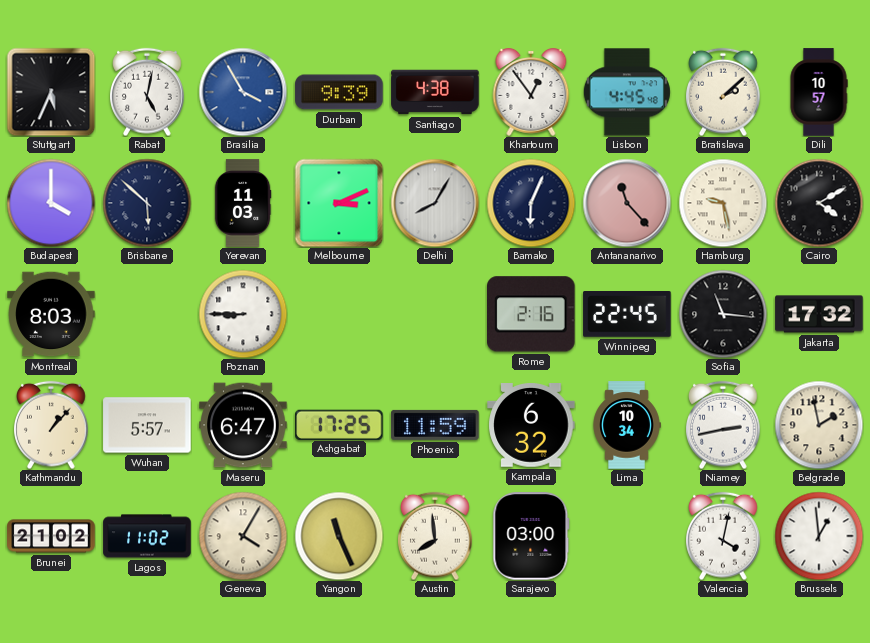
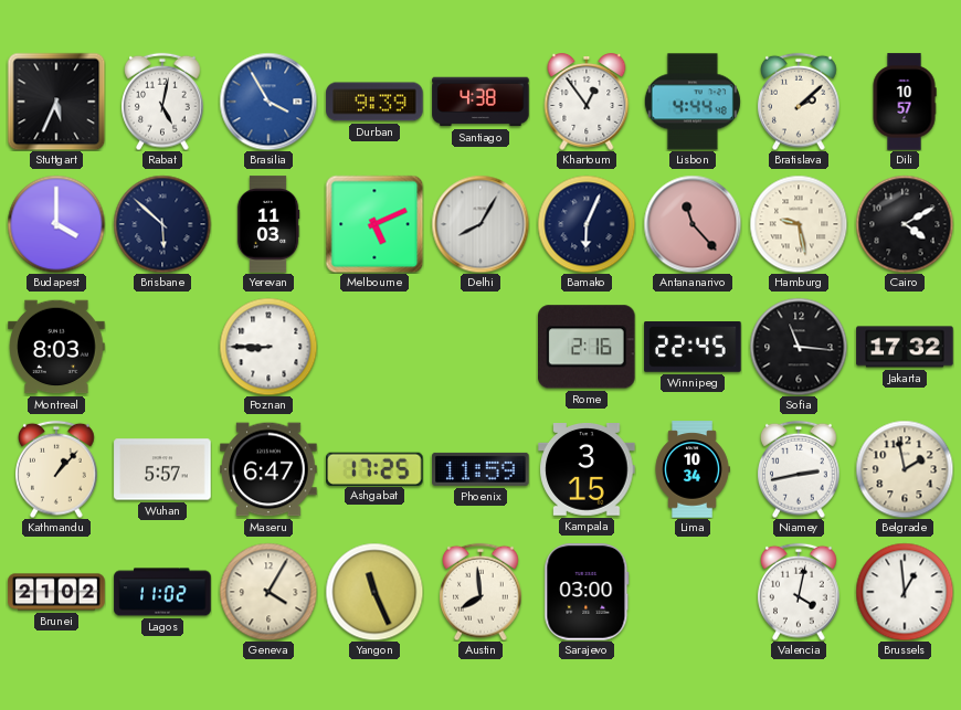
Lisbon: 4:45 -> 4:44 (693, 102)
Melbourne: 3:11 -> 5:11 (374, 224)
Kampala: 6:32 -> 3:15 (587, 470)
